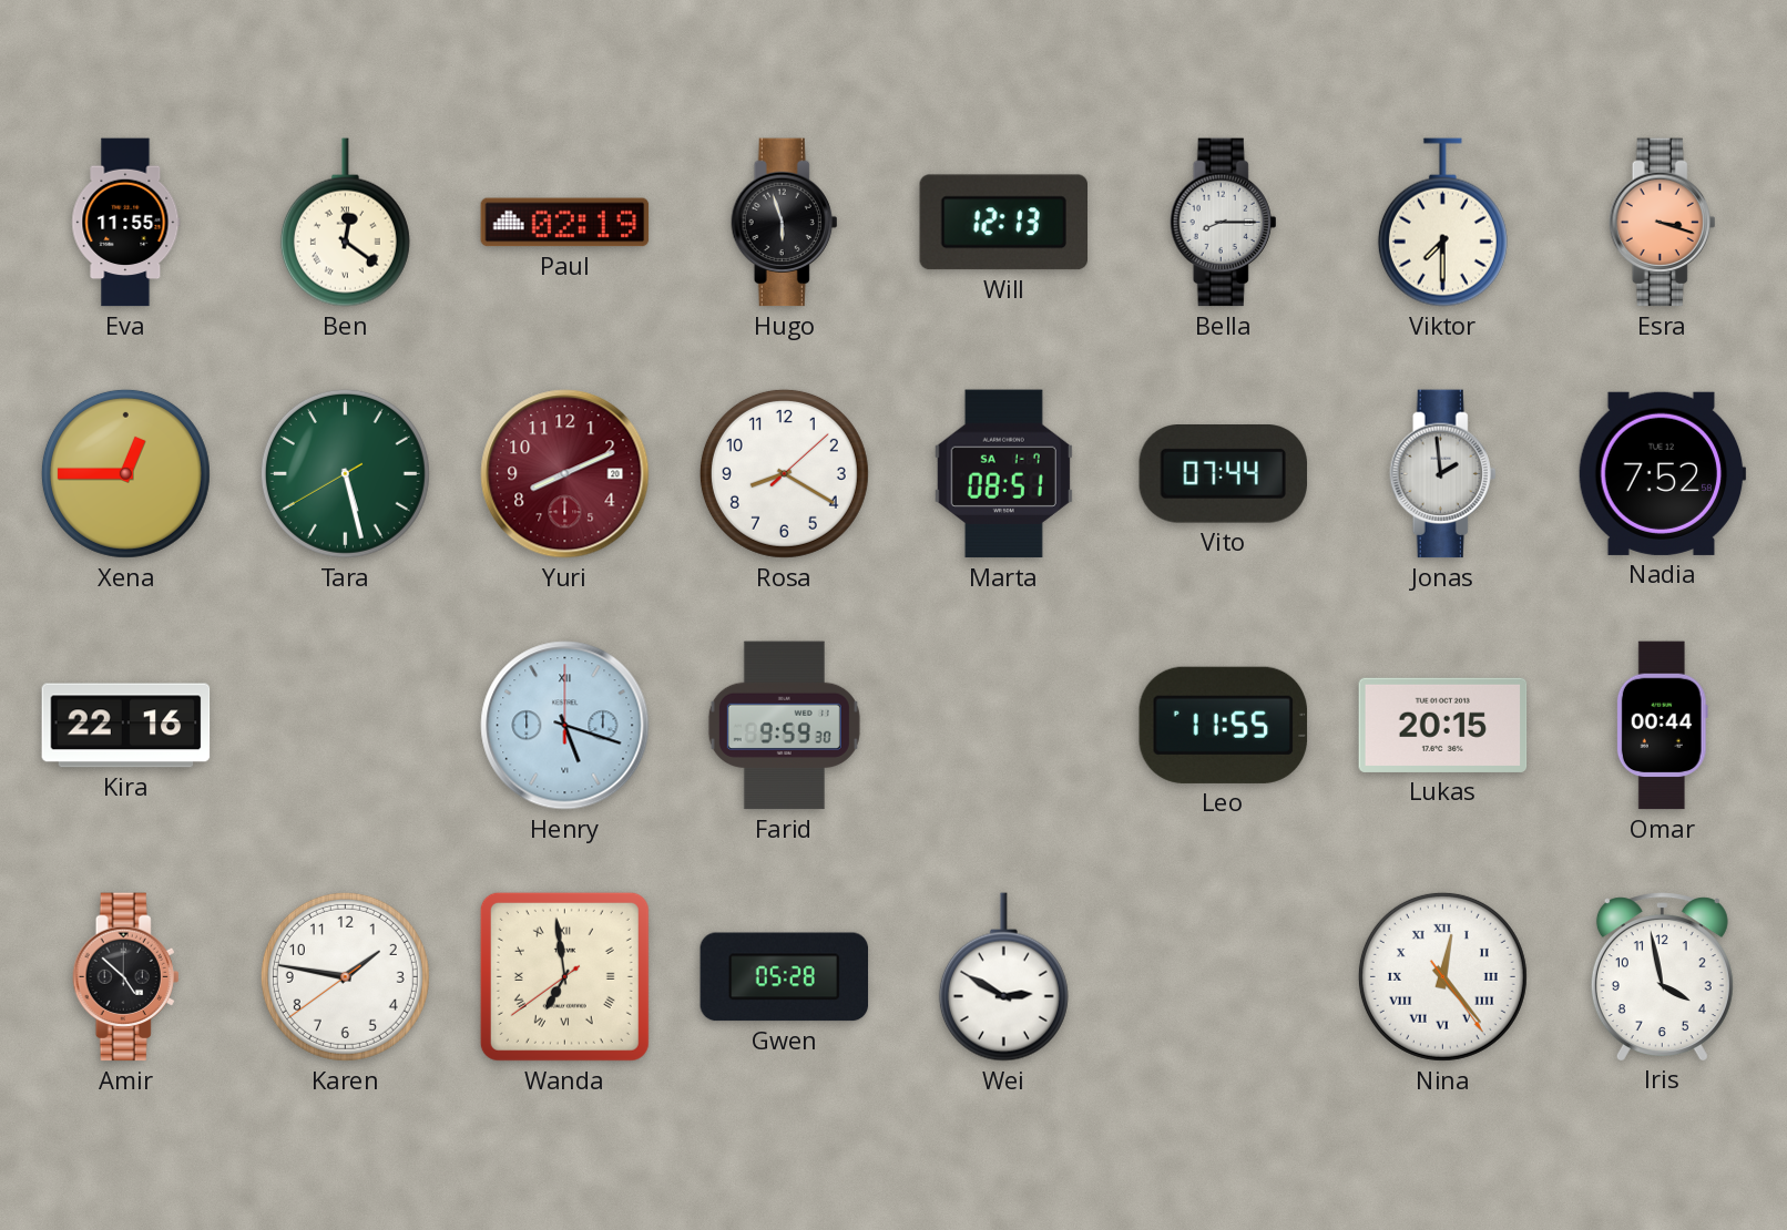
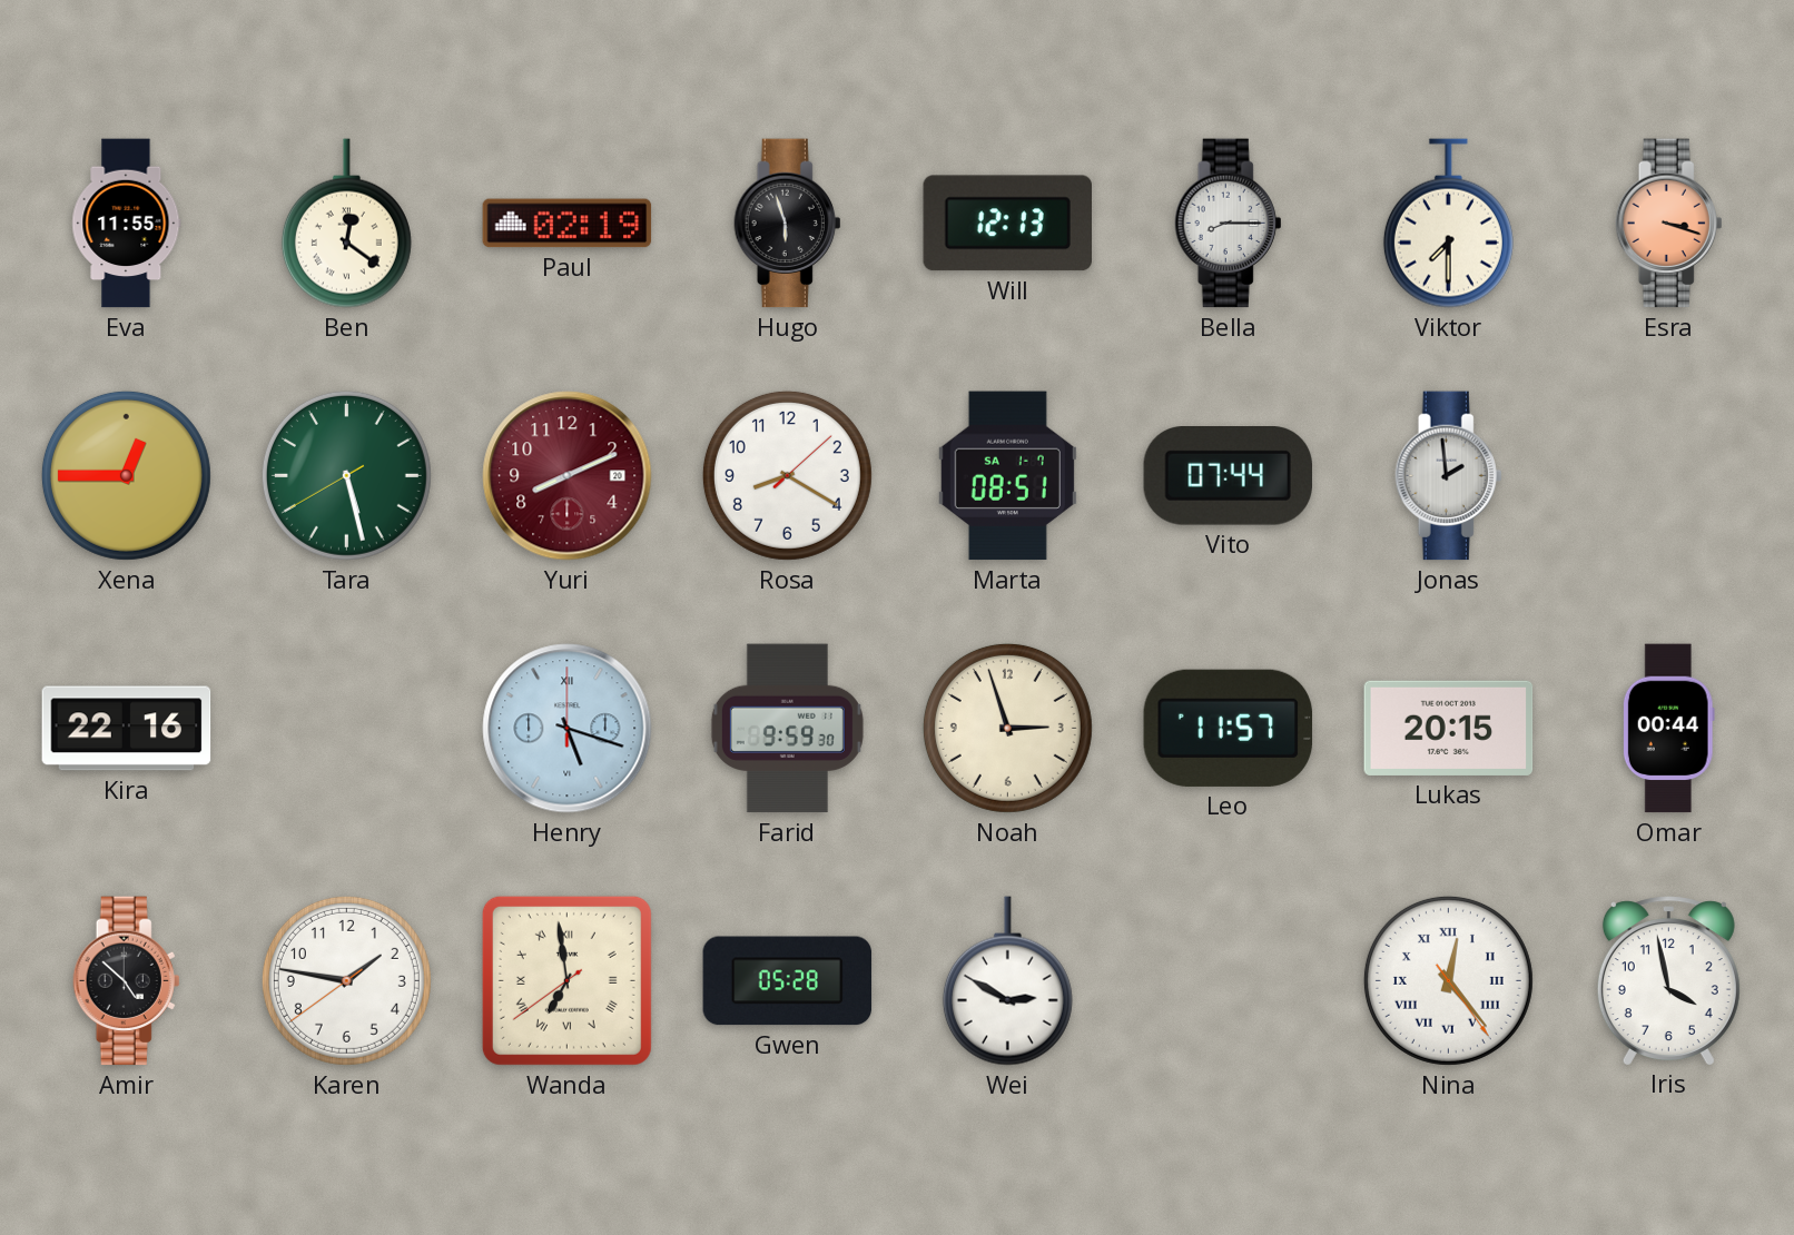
Nadia: 7:52 -> none (1662, 473)
Noah: none -> 2:57 (1007, 728)
Leo: 11:55 -> 11:57 (1229, 728)
